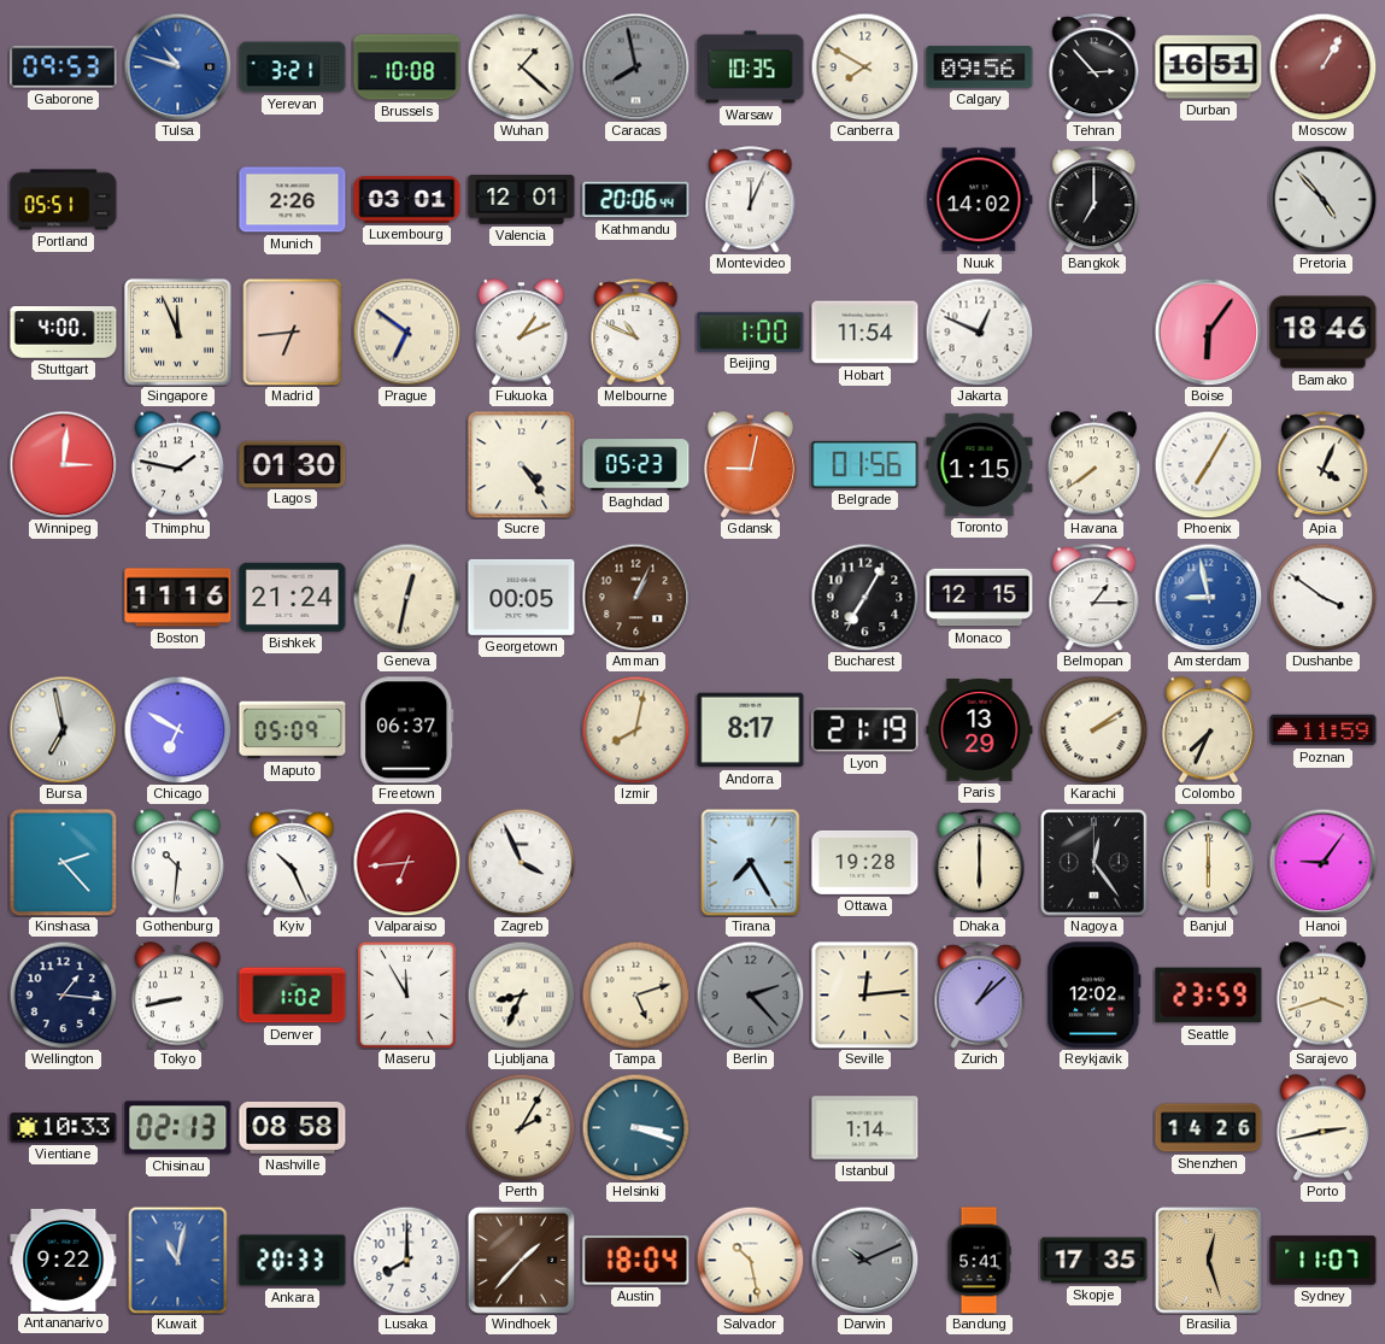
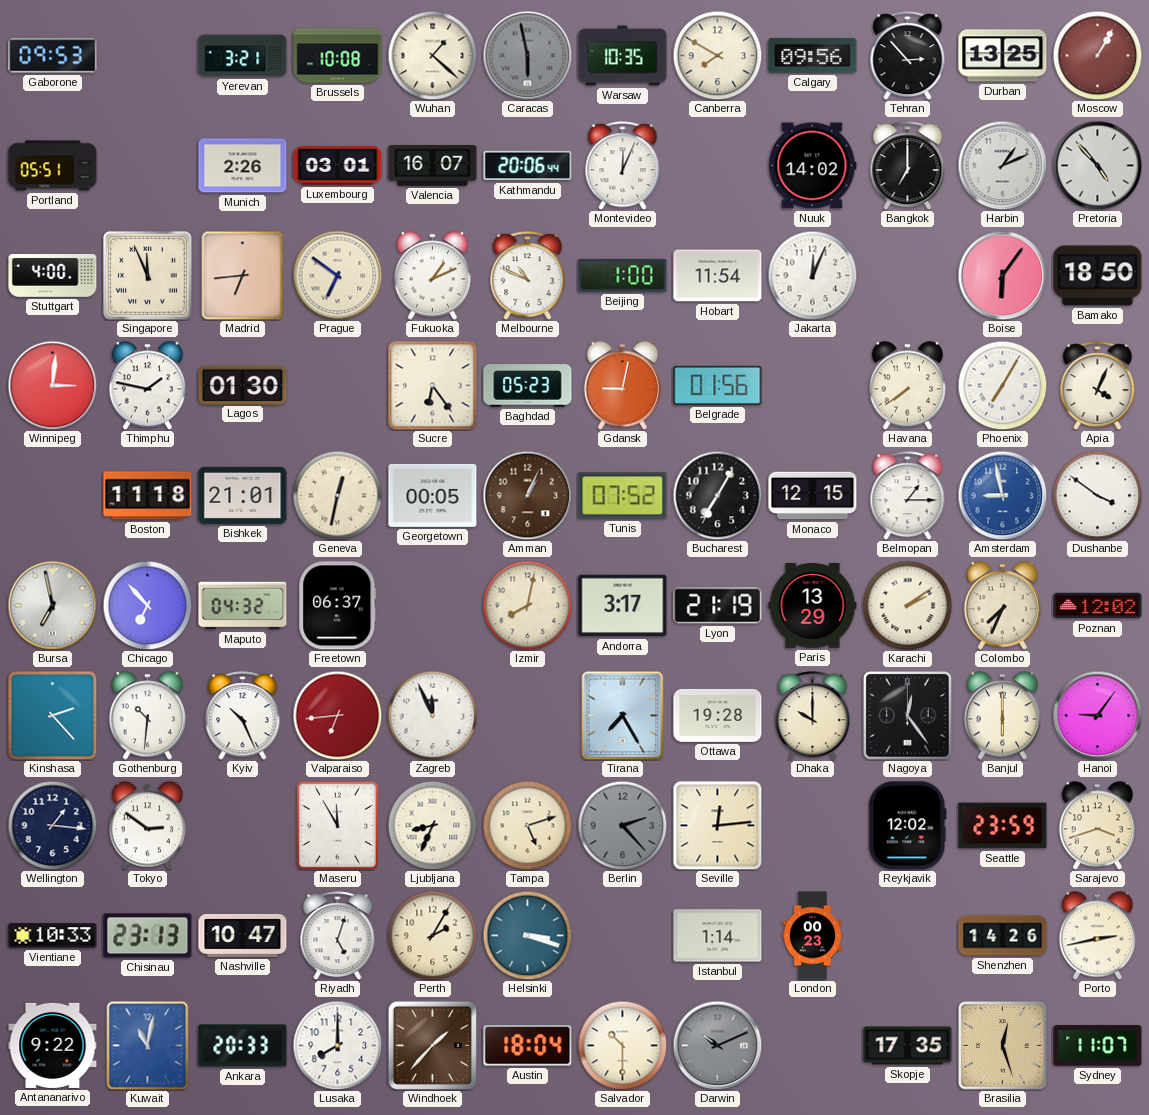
Tulsa: 10:48 -> none (177, 66)
Caracas: 7:58 -> 5:58 (527, 55)
Durban: 16:51 -> 13:25 (1003, 56)
Valencia: 12:01 -> 16:07 (433, 166)
Harbin: none -> 1:11 (1002, 165)
Jakarta: 12:49 -> 12:04 (812, 275)
Bamako: 18:46 -> 18:50 (1098, 276)
Sucre: 4:24 -> 6:24 (432, 385)
Toronto: 1:15 -> none (980, 464)
Boston: 11:16 -> 11:18 (148, 496)
Bishkek: 21:24 -> 21:01 (243, 495)
Tunis: none -> 07:52 (623, 496)
Chicago: 6:50 -> 6:53 (147, 605)
Maputo: 05:09 -> 04:32 (243, 606)
Andorra: 8:17 -> 3:17 (623, 606)
Poznan: 11:59 -> 12:02 (1098, 606)
Zagreb: 3:56 -> 11:56 (432, 715)
Dhaka: 6:00 -> 10:00 (813, 716)
Tokyo: 8:43 -> 2:51 (147, 826)
Denver: 1:02 -> none (293, 996)
Zurich: 1:08 -> none (980, 996)
Chisinau: 02:13 -> 23:13 (148, 936)
Nashville: 08:58 -> 10:47 (243, 935)
Riyadh: none -> 5:03 (338, 936)
London: none -> 00:23 (812, 936)
Salvador: 10:28 -> 10:30 (622, 1045)
Bandung: 5:41 -> none (979, 1261)
